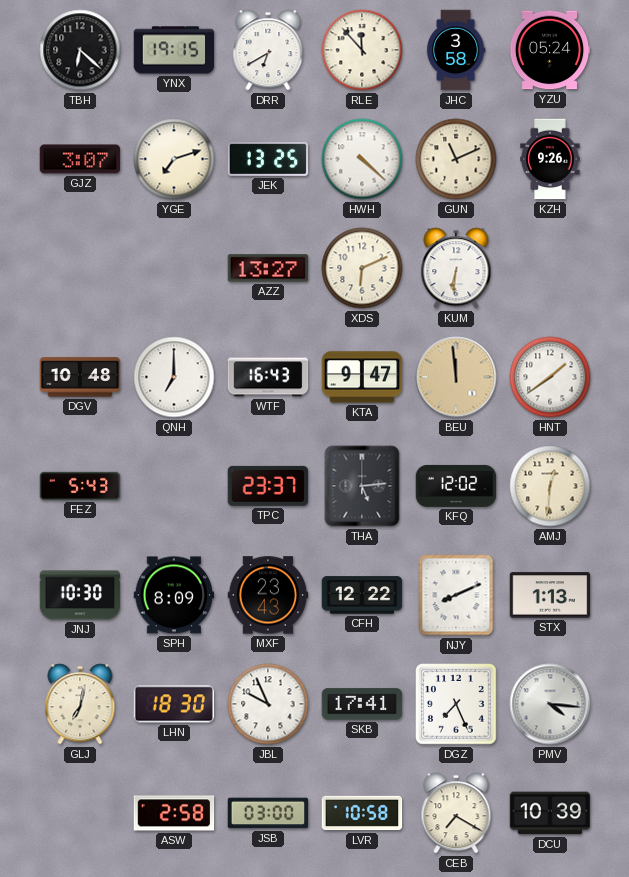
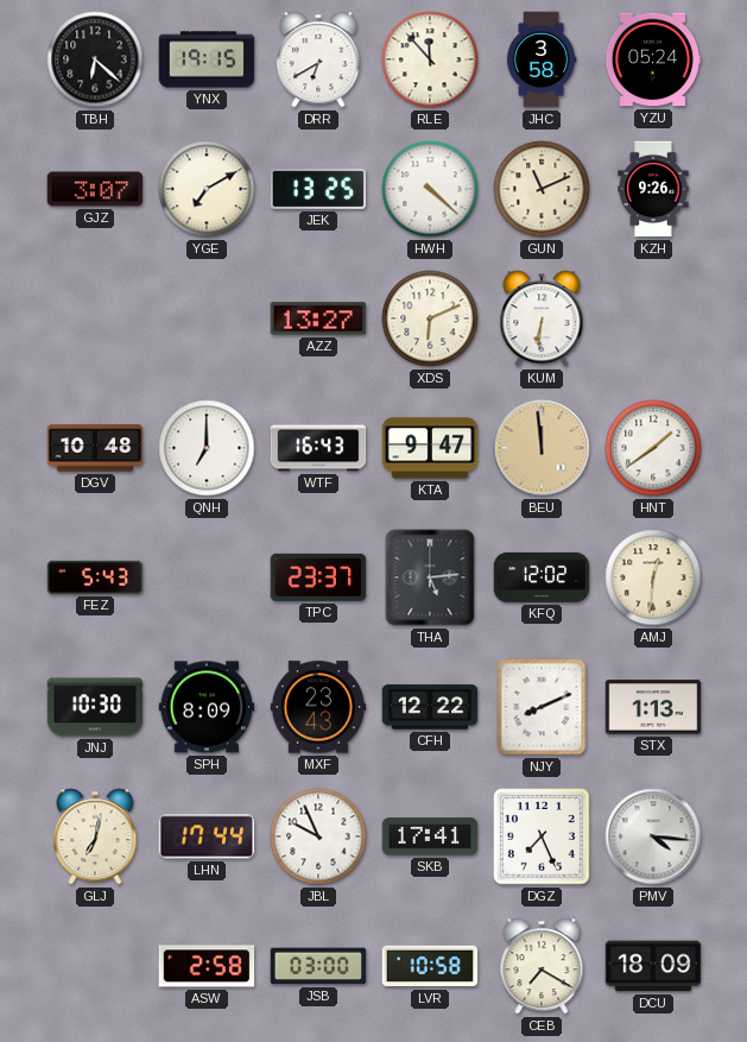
YGE: 7:12 -> 7:10 (207, 189)
LHN: 18:30 -> 17:44 (207, 836)
DCU: 10:39 -> 18:09 (653, 966)
